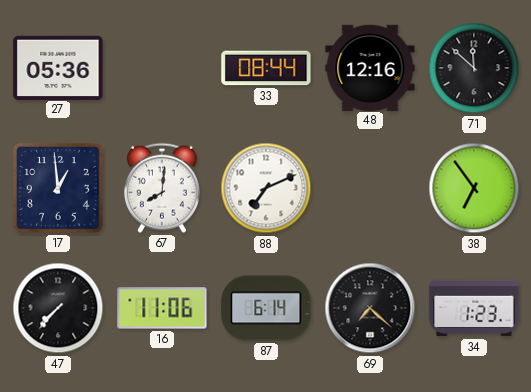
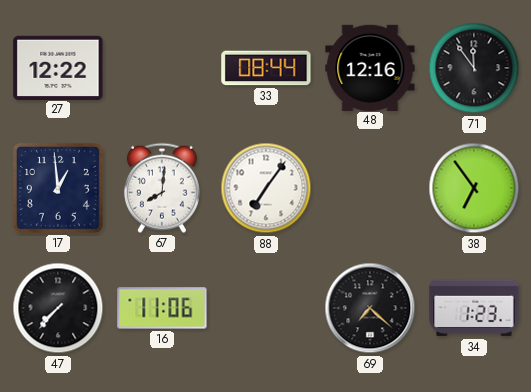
27: 05:36 -> 12:22 (58, 67)
71: 11:52 -> 11:54 (474, 68)
88: 7:11 -> 7:06 (266, 188)
87: 6:14 -> none (266, 308)
